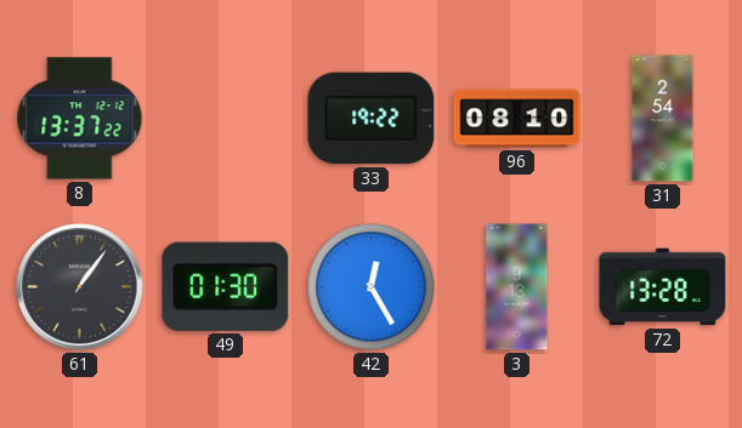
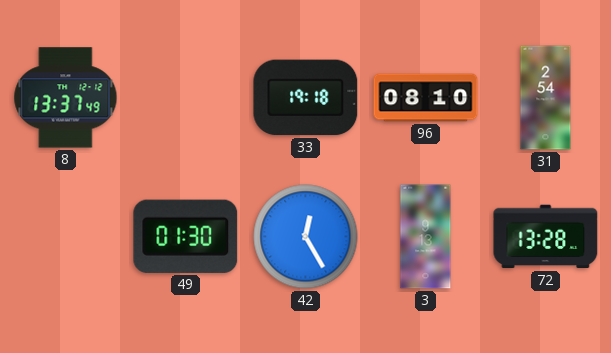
8: 13:37:22 -> 13:37:49 (66, 98)
33: 19:22 -> 19:18 (306, 98)
61: 1:06 -> none (80, 287)
